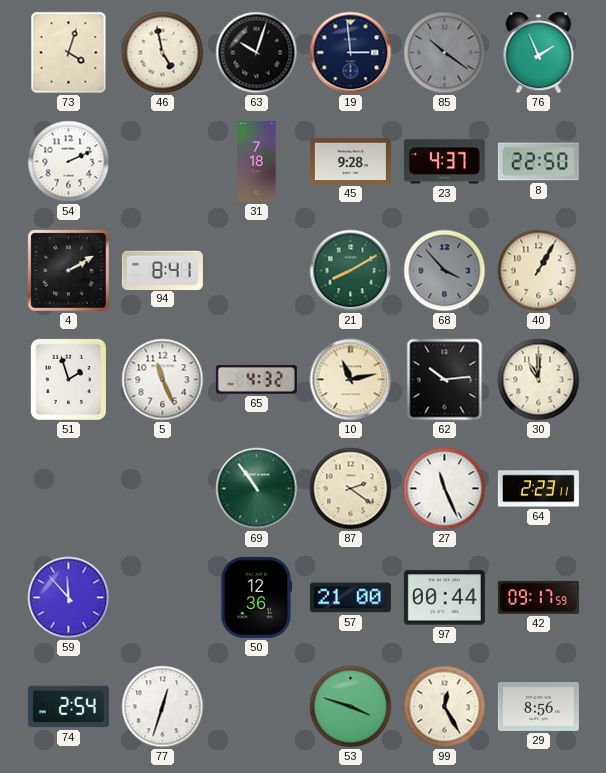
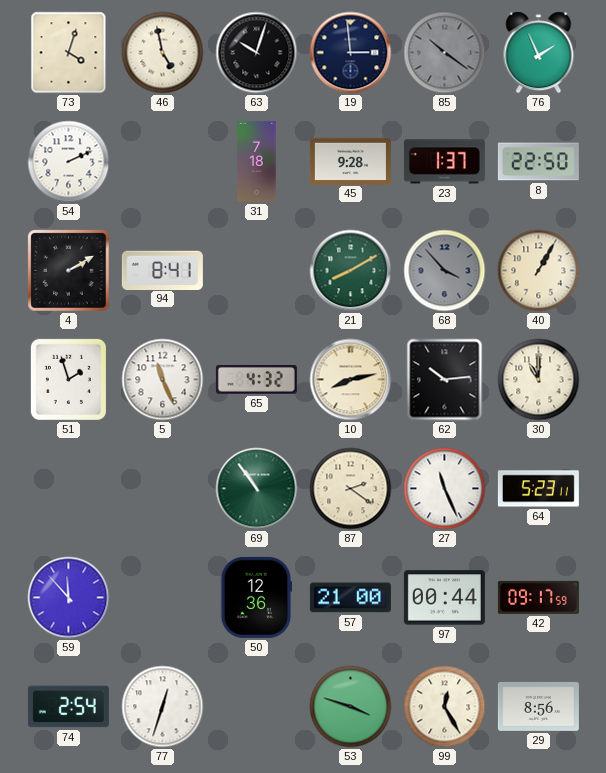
23: 4:37 -> 1:37 (444, 162)
10: 11:13 -> 8:13 (351, 380)
64: 2:23 -> 5:23 (538, 489)
